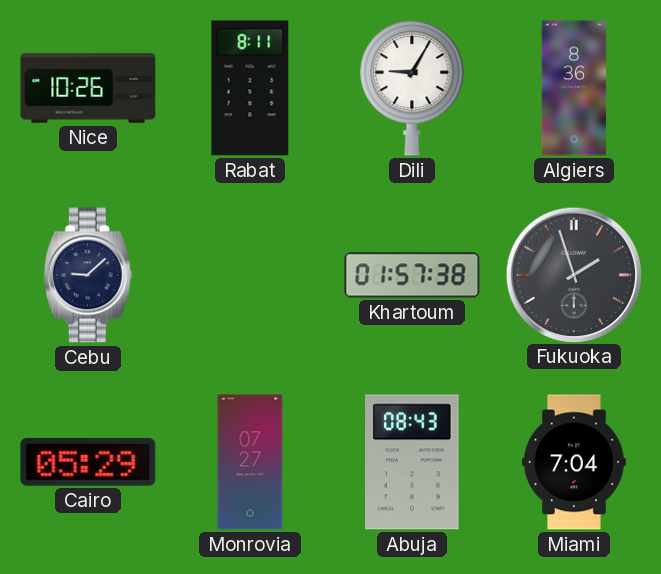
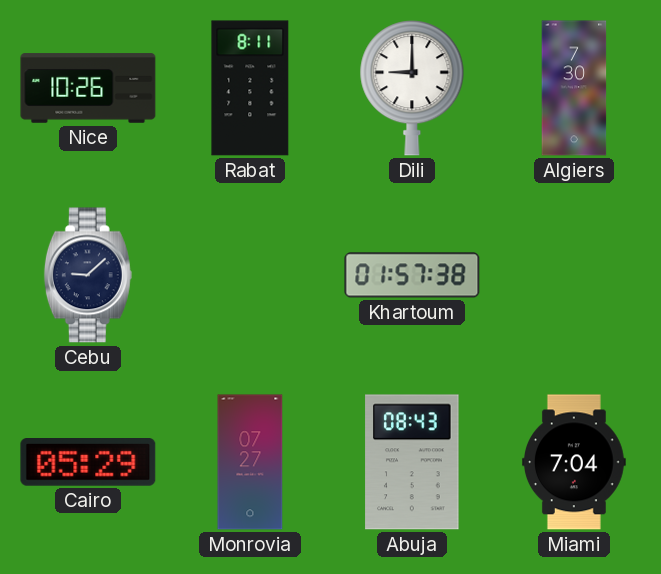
Dili: 9:05 -> 9:00 (412, 88)
Algiers: 8:36 -> 7:30 (574, 88)
Fukuoka: 1:57 -> none (573, 274)
